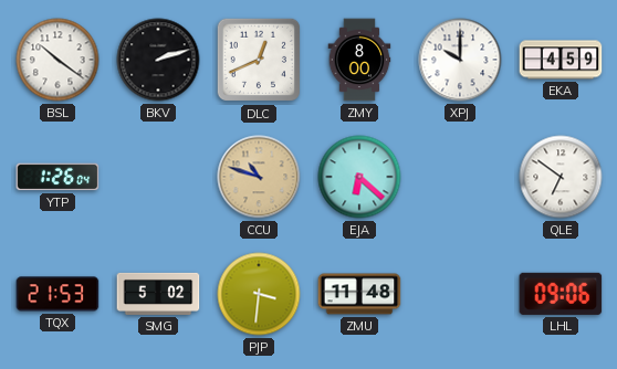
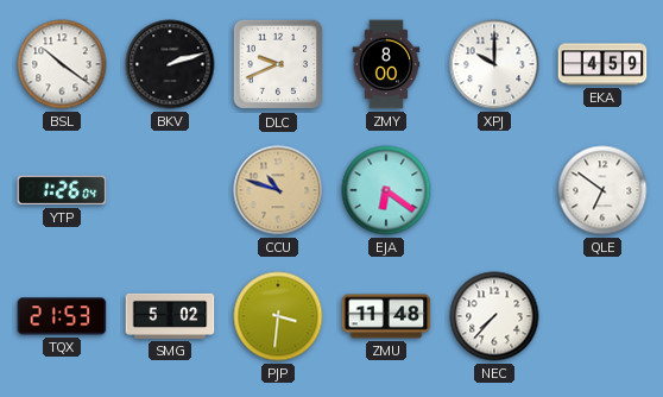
DLC: 12:41 -> 9:41 (278, 64)
EJA: 6:22 -> 6:21 (386, 190)
NEC: none -> 7:37 (494, 316)
LHL: 09:06 -> none (561, 294)
